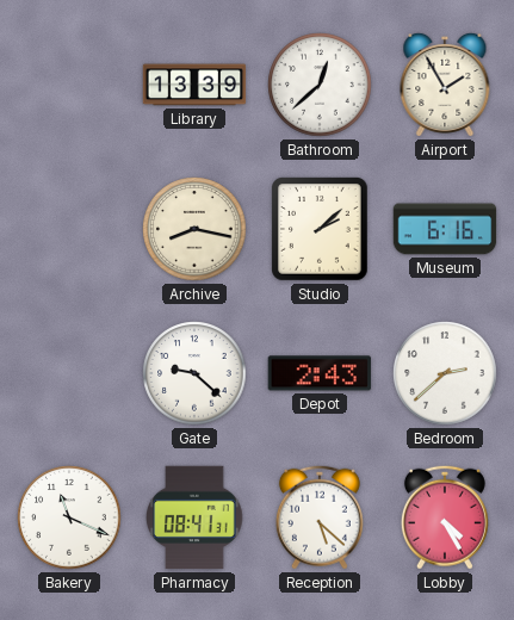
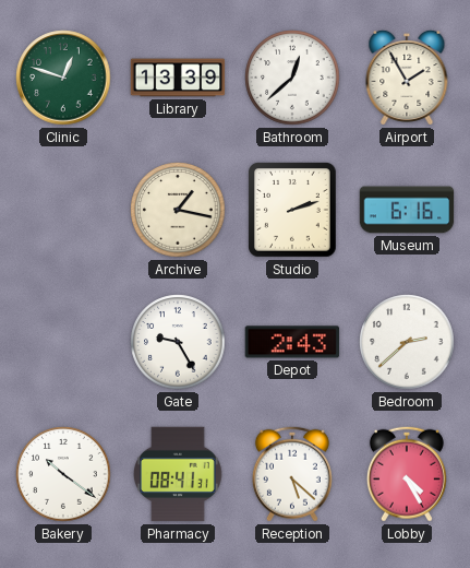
Clinic: none -> 12:48 (63, 78)
Archive: 8:17 -> 1:17 (178, 210)
Studio: 2:08 -> 2:12 (293, 210)
Gate: 9:22 -> 9:25 (178, 342)
Bakery: 11:19 -> 10:21 (63, 474)
